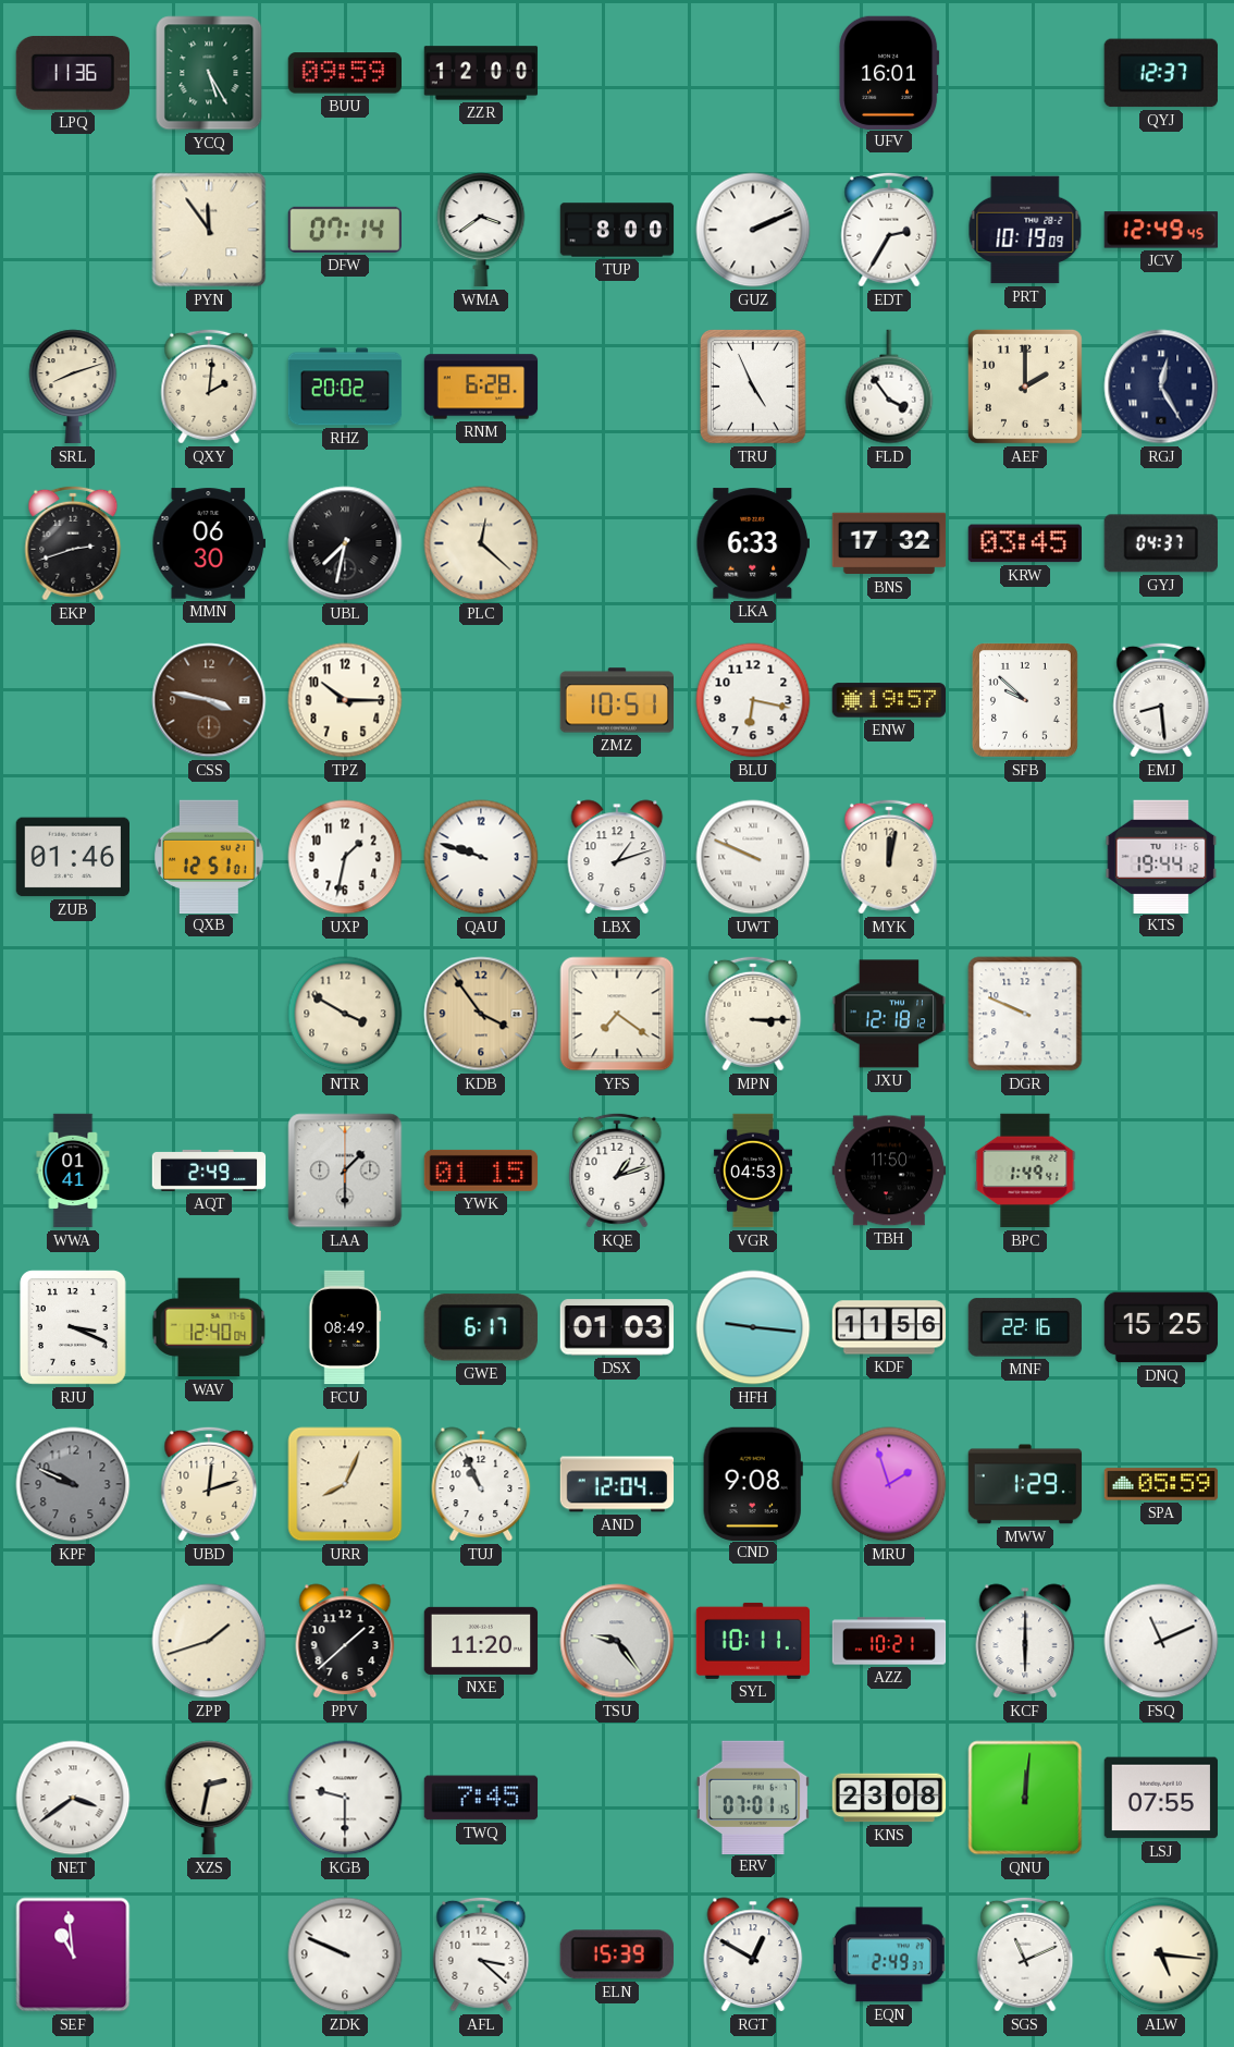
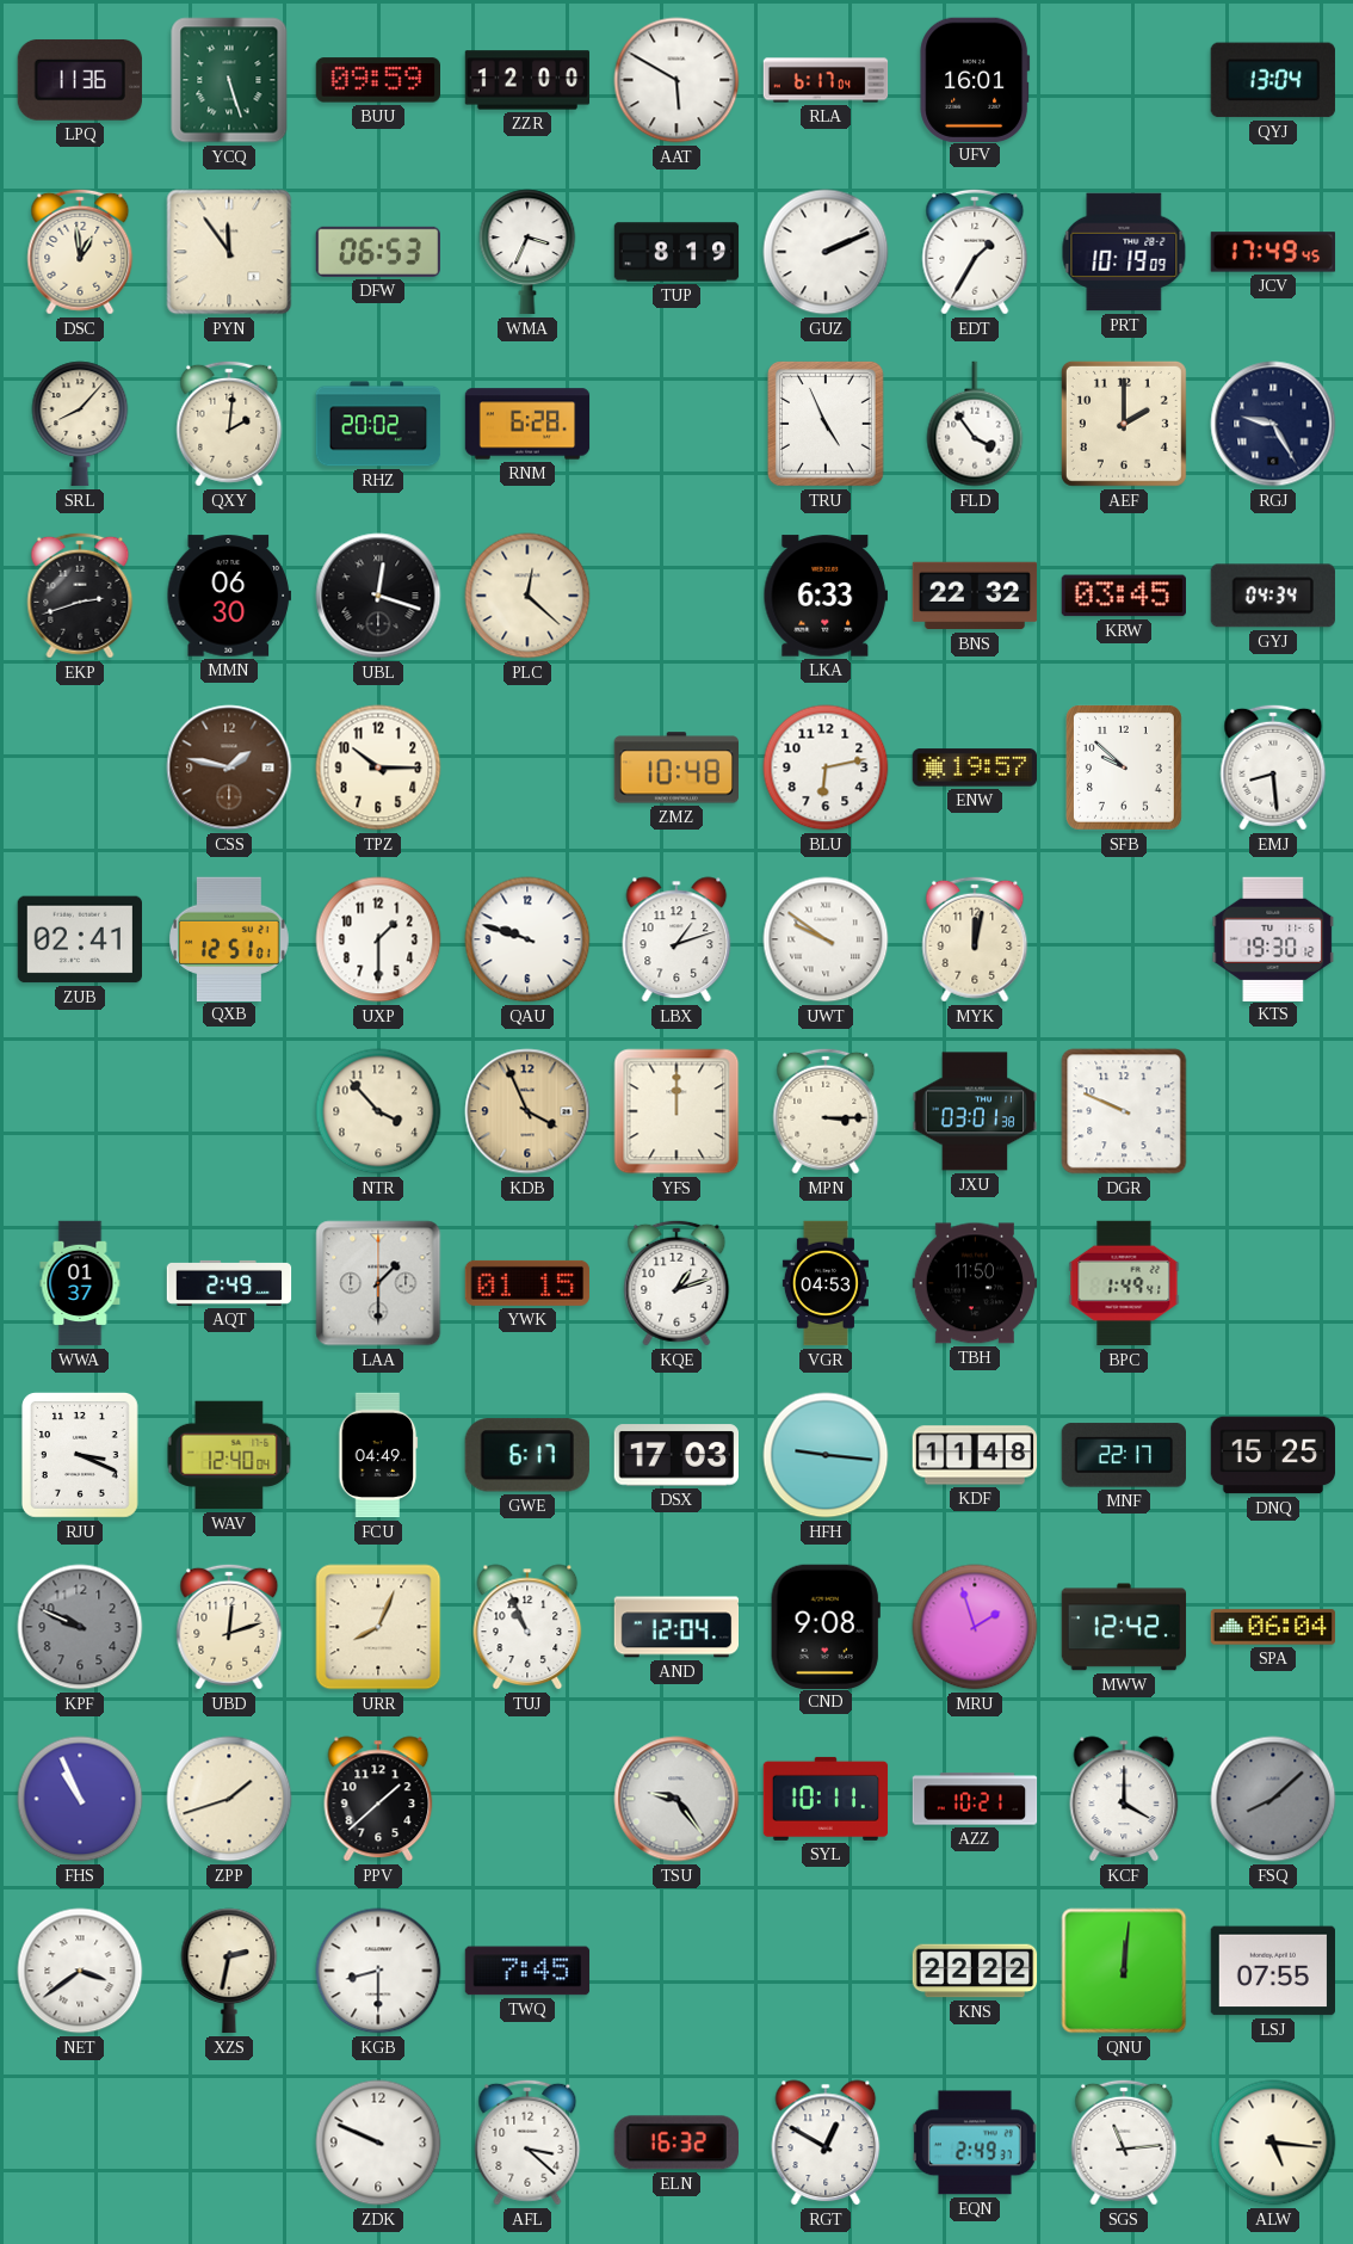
YCQ: 5:25 -> 5:27 (229, 80)
AAT: none -> 5:50 (676, 80)
RLA: none -> 6:17 (826, 80)
QYJ: 12:37 -> 13:04 (1273, 80)
DSC: none -> 12:59 (80, 252)
DFW: 07:14 -> 06:53 (377, 252)
WMA: 3:39 -> 3:34 (527, 252)
TUP: 8:00 -> 8:19 (676, 252)
EDT: 2:35 -> 1:35 (975, 252)
JCV: 12:49 -> 17:49 (1273, 252)
SRL: 8:12 -> 8:07 (80, 424)
RGJ: 12:25 -> 9:25 (1273, 424)
UBL: 7:32 -> 12:18 (378, 596)
BNS: 17:32 -> 22:32 (975, 596)
GYJ: 04:37 -> 04:34 (1273, 596)
CSS: 3:47 -> 1:47 (229, 767)
ZMZ: 10:51 -> 10:48 (675, 767)
BLU: 6:17 -> 6:13 (826, 767)
ZUB: 01:46 -> 02:41 (79, 939)
UXP: 1:32 -> 1:30 (378, 939)
UWT: 9:49 -> 9:51 (826, 939)
KTS: 19:44 -> 19:30 (1273, 938)
NTR: 3:50 -> 3:53 (378, 1111)
KDB: 3:54 -> 3:56 (527, 1111)
YFS: 7:21 -> 12:00 (676, 1111)
JXU: 12:18 -> 03:01 (975, 1111)
WWA: 01:41 -> 01:37 (80, 1283)
FCU: 08:49 -> 04:49 (378, 1455)
DSX: 01:03 -> 17:03 (675, 1455)
KDF: 11:56 -> 11:48 (975, 1455)
MNF: 22:16 -> 22:17 (1123, 1455)
MWW: 1:29 -> 12:42 (1124, 1627)
SPA: 05:59 -> 06:04 (1273, 1627)
FHS: none -> 10:56 (80, 1799)
NXE: 11:20 -> none (481, 1641)
KCF: 6:00 -> 4:00 (1124, 1799)
FSQ: 11:11 -> 8:08 (1273, 1799)
FSQ dial: white -> grey (1273, 1799)
KGB: 9:30 -> 8:30 (378, 1971)
ERV: 07:01 -> none (753, 1797)
KNS: 23:08 -> 22:22 (975, 1971)
SEF: 10:59 -> none (73, 1954)
ELN: 15:39 -> 16:32 (676, 2143)
SGS: 11:11 -> 11:14 (1124, 2143)
